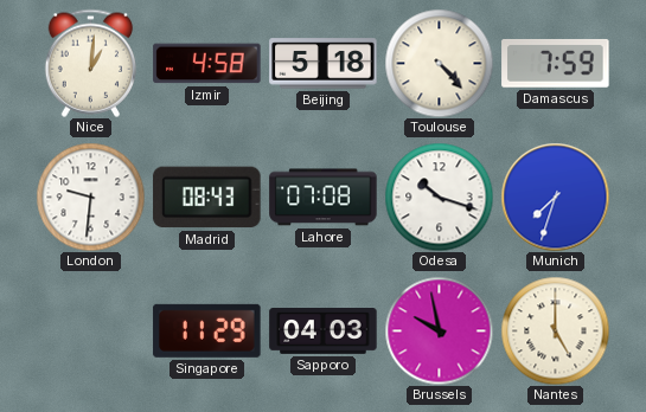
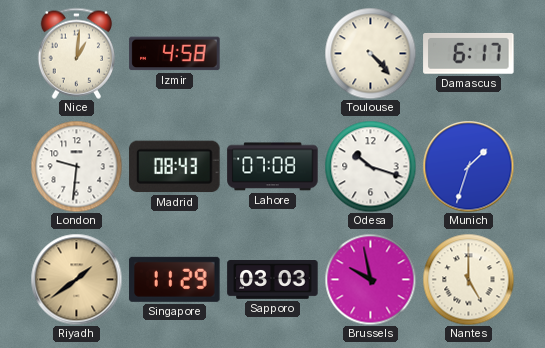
Beijing: 5:18 -> none (324, 64)
Damascus: 7:59 -> 6:17 (469, 53)
Munich: 7:33 -> 1:33 (468, 166)
Riyadh: none -> 1:39 (76, 279)
Sapporo: 04:03 -> 03:03 (273, 280)
